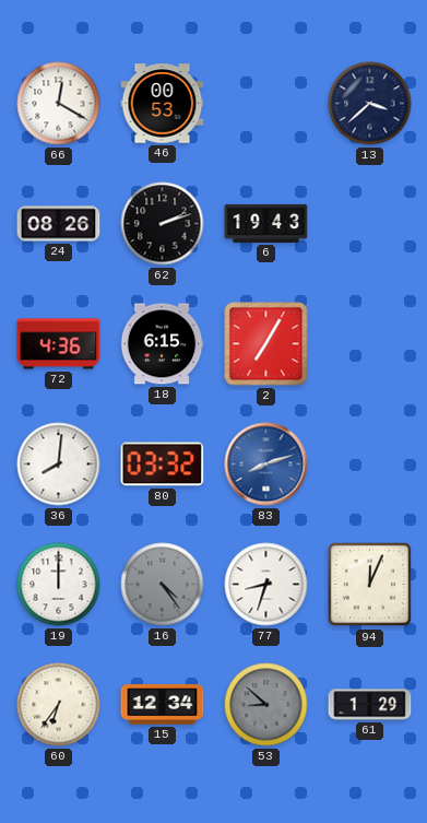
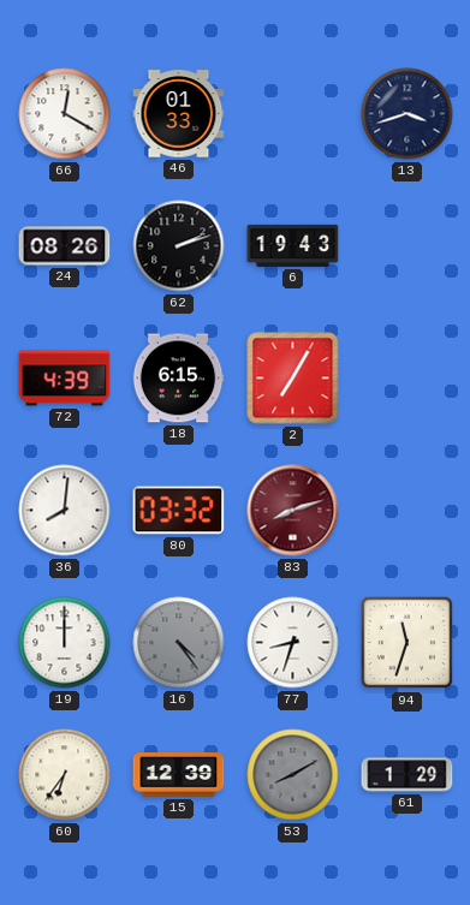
46: 00:53 -> 01:33 (179, 114)
13: 3:38 -> 3:42 (407, 114)
72: 4:36 -> 4:39 (65, 379)
83 dial: blue -> burgundy (293, 511)
94: 12:04 -> 11:33 (407, 643)
15: 12:34 -> 12:39 (179, 775)
53: 8:52 -> 8:10 (293, 775)
